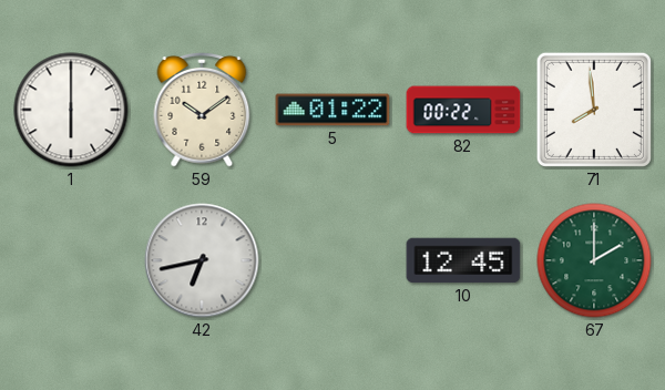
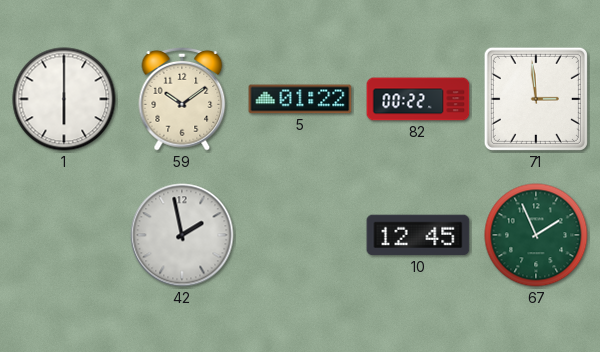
71: 7:59 -> 2:59 (536, 99)
42: 6:43 -> 1:58 (182, 235)
67: 2:00 -> 1:56 (536, 235)
